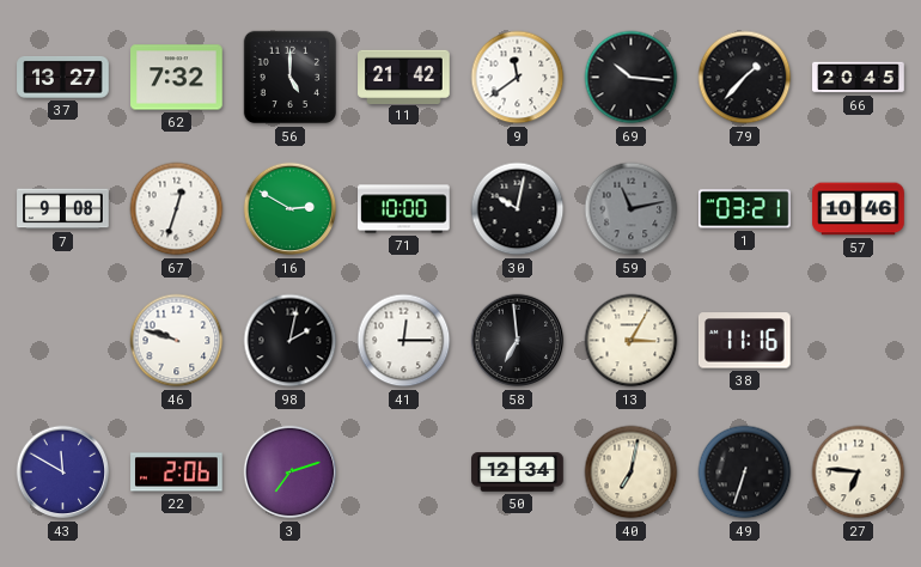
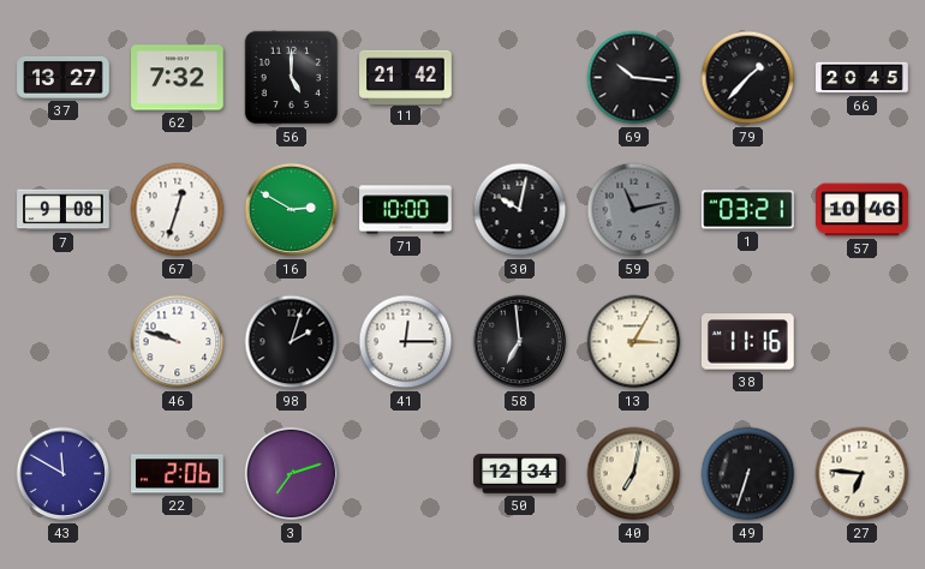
9: 11:39 -> none (518, 78)
98: 2:02 -> 2:03 (292, 342)
